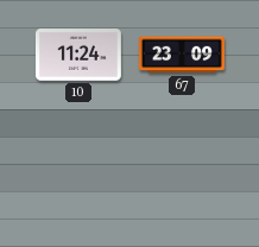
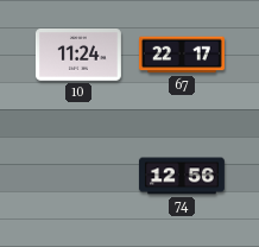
67: 23:09 -> 22:17 (182, 55)
74: none -> 12:56 (182, 176)
